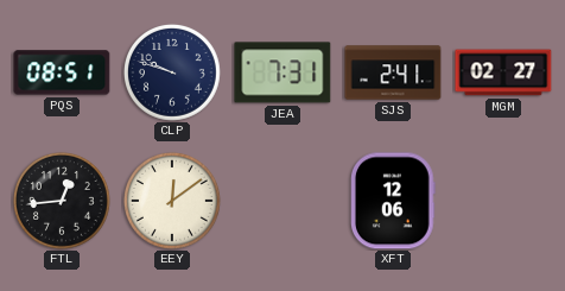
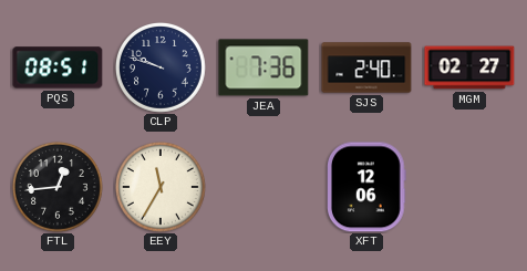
JEA: 7:31 -> 7:36 (263, 67)
SJS: 2:41 -> 2:40 (366, 67)
EEY: 12:09 -> 11:35 (161, 187)
